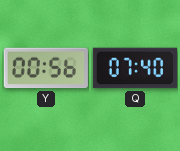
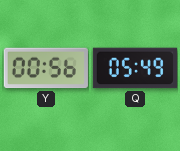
Q: 07:40 -> 05:49 (135, 68)
